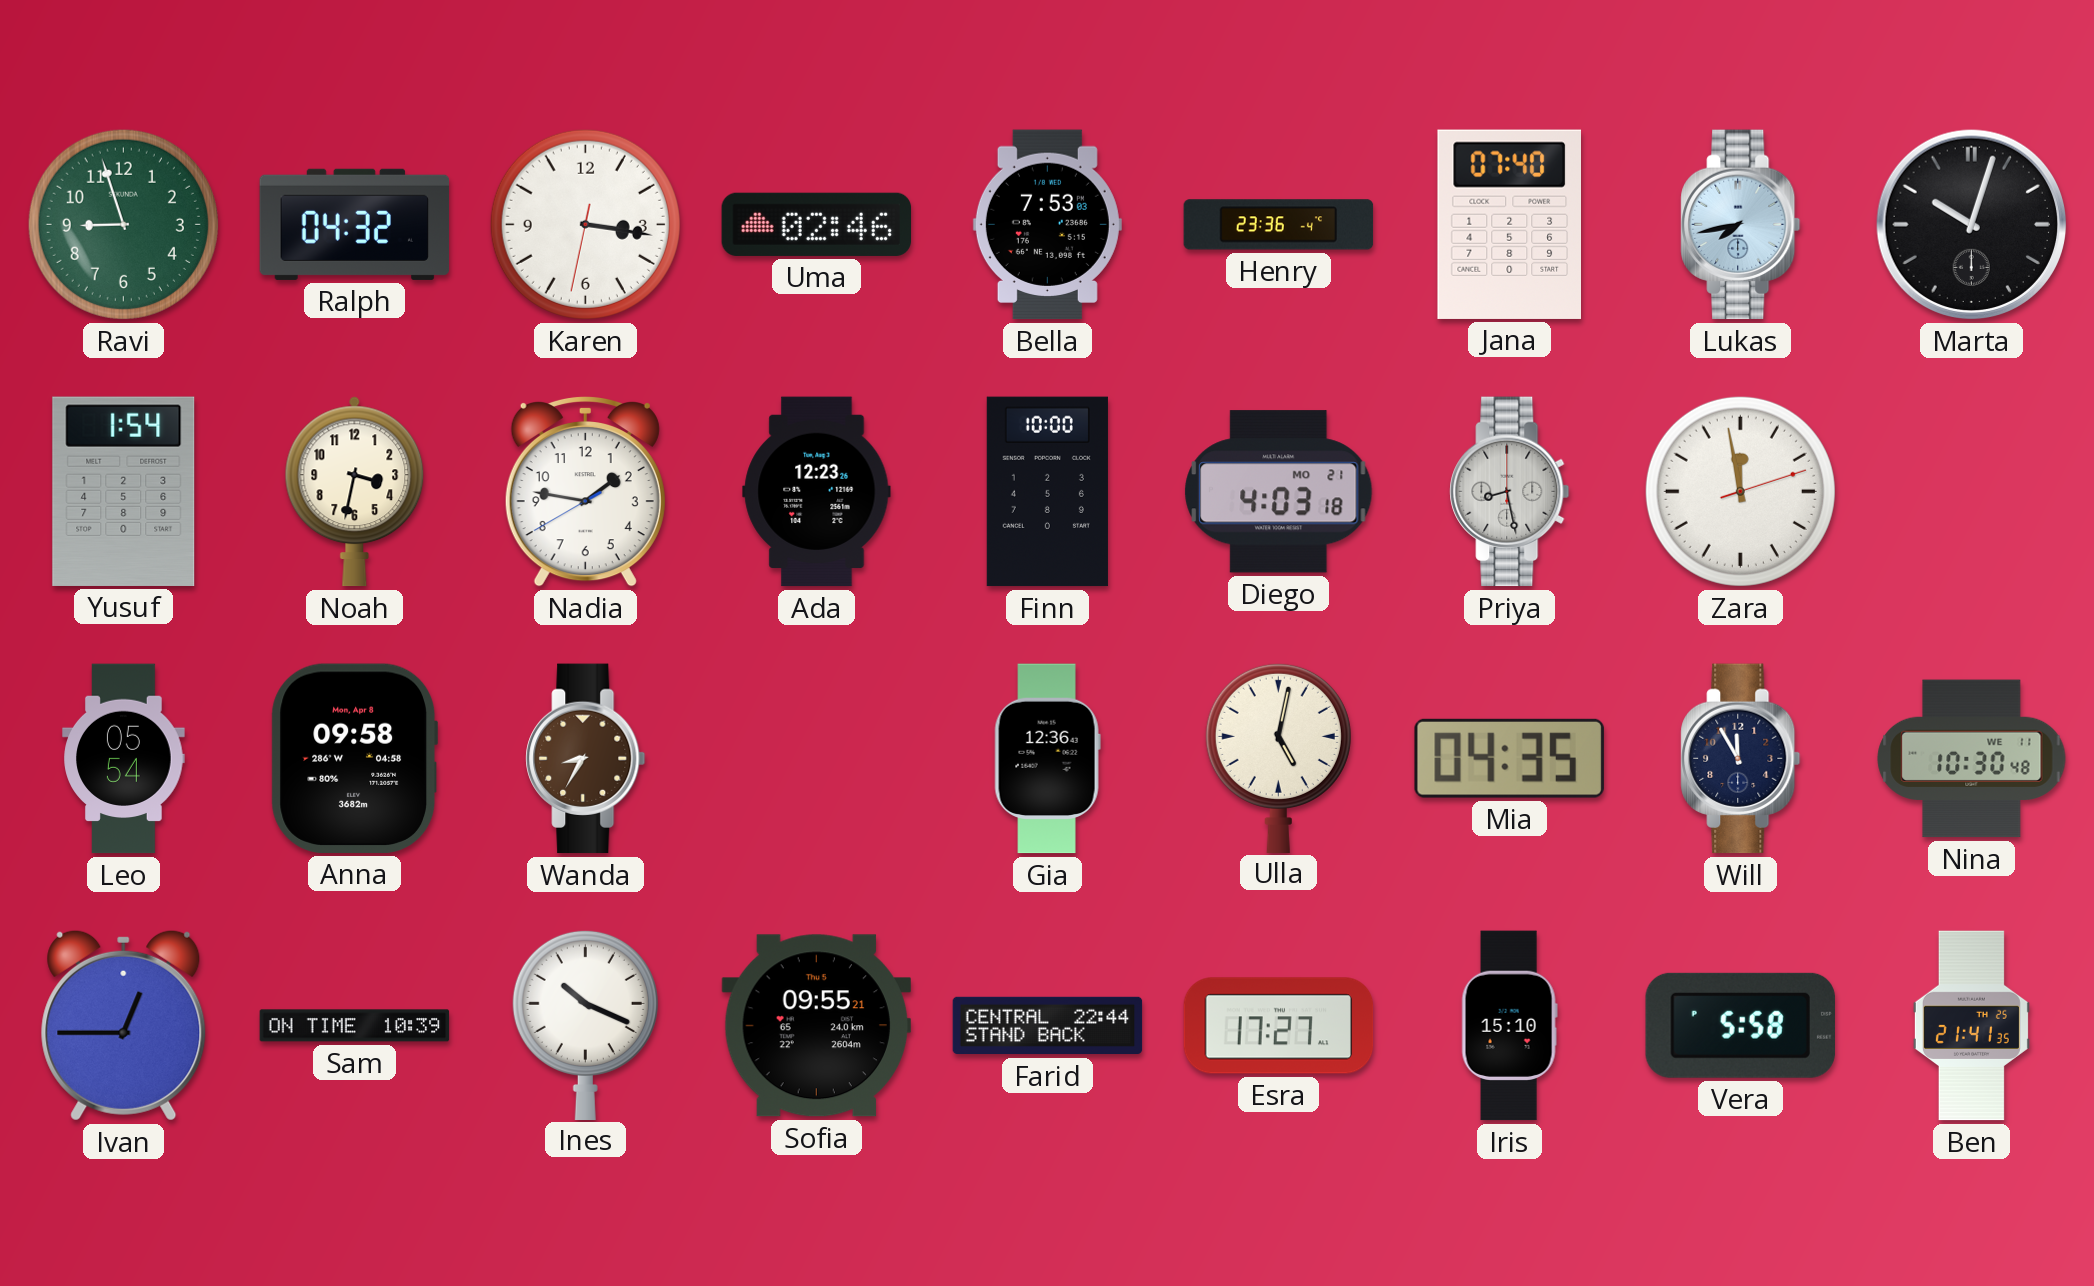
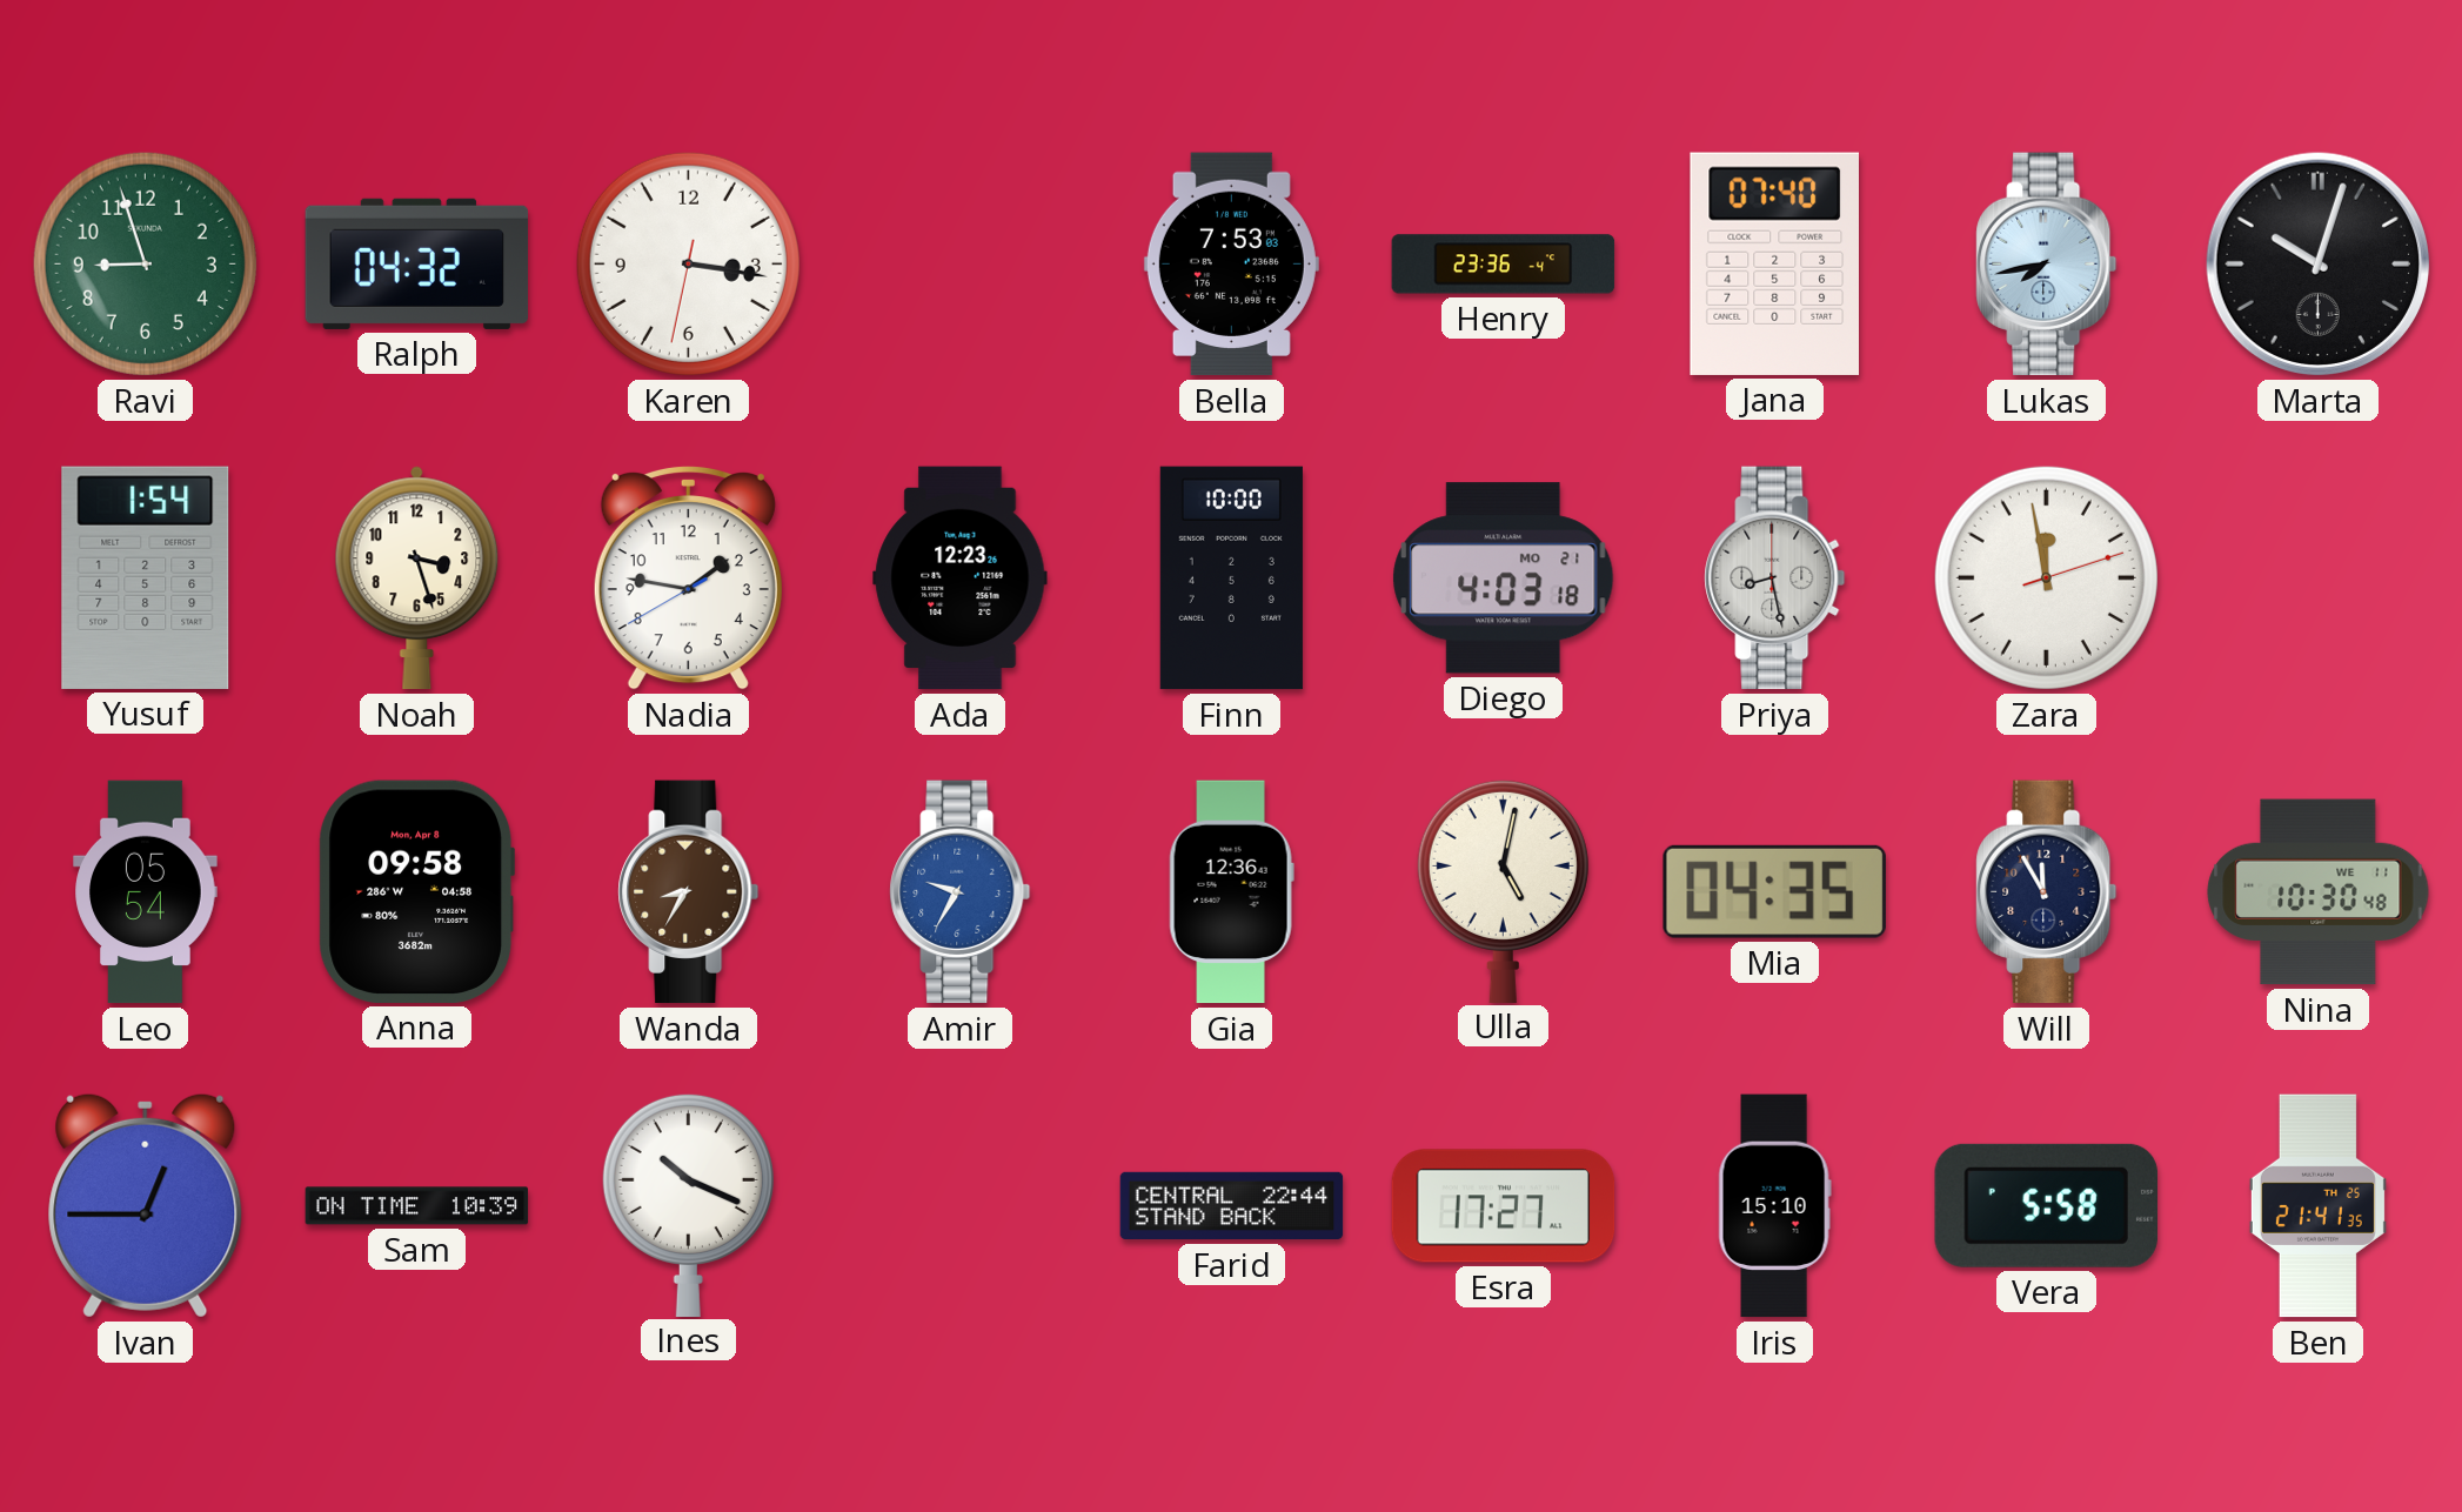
Uma: 02:46 -> none (817, 224)
Noah: 3:32 -> 3:27 (417, 578)
Amir: none -> 9:35 (961, 892)
Sofia: 09:55 -> none (816, 1026)
